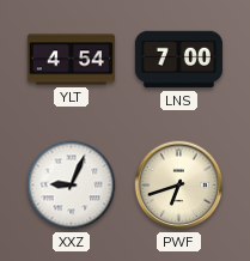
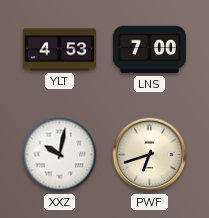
YLT: 4:54 -> 4:53 (59, 50)
XXZ: 9:04 -> 10:02 (60, 155)
